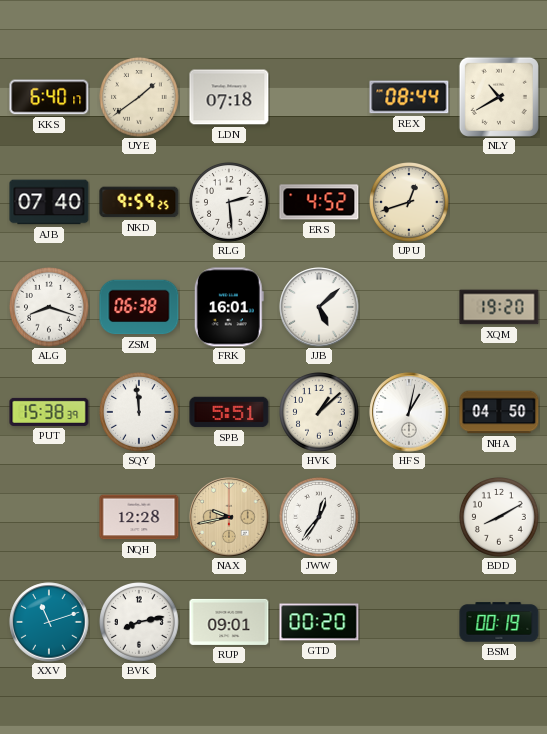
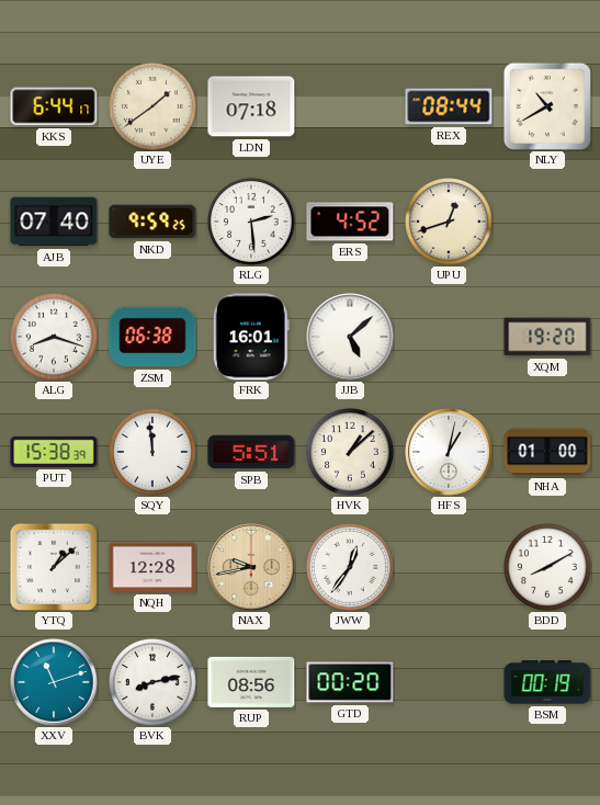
KKS: 6:40 -> 6:44 (54, 106)
NHA: 04:50 -> 01:00 (547, 452)
YTQ: none -> 1:08 (54, 567)
RUP: 09:01 -> 08:56 (251, 682)
